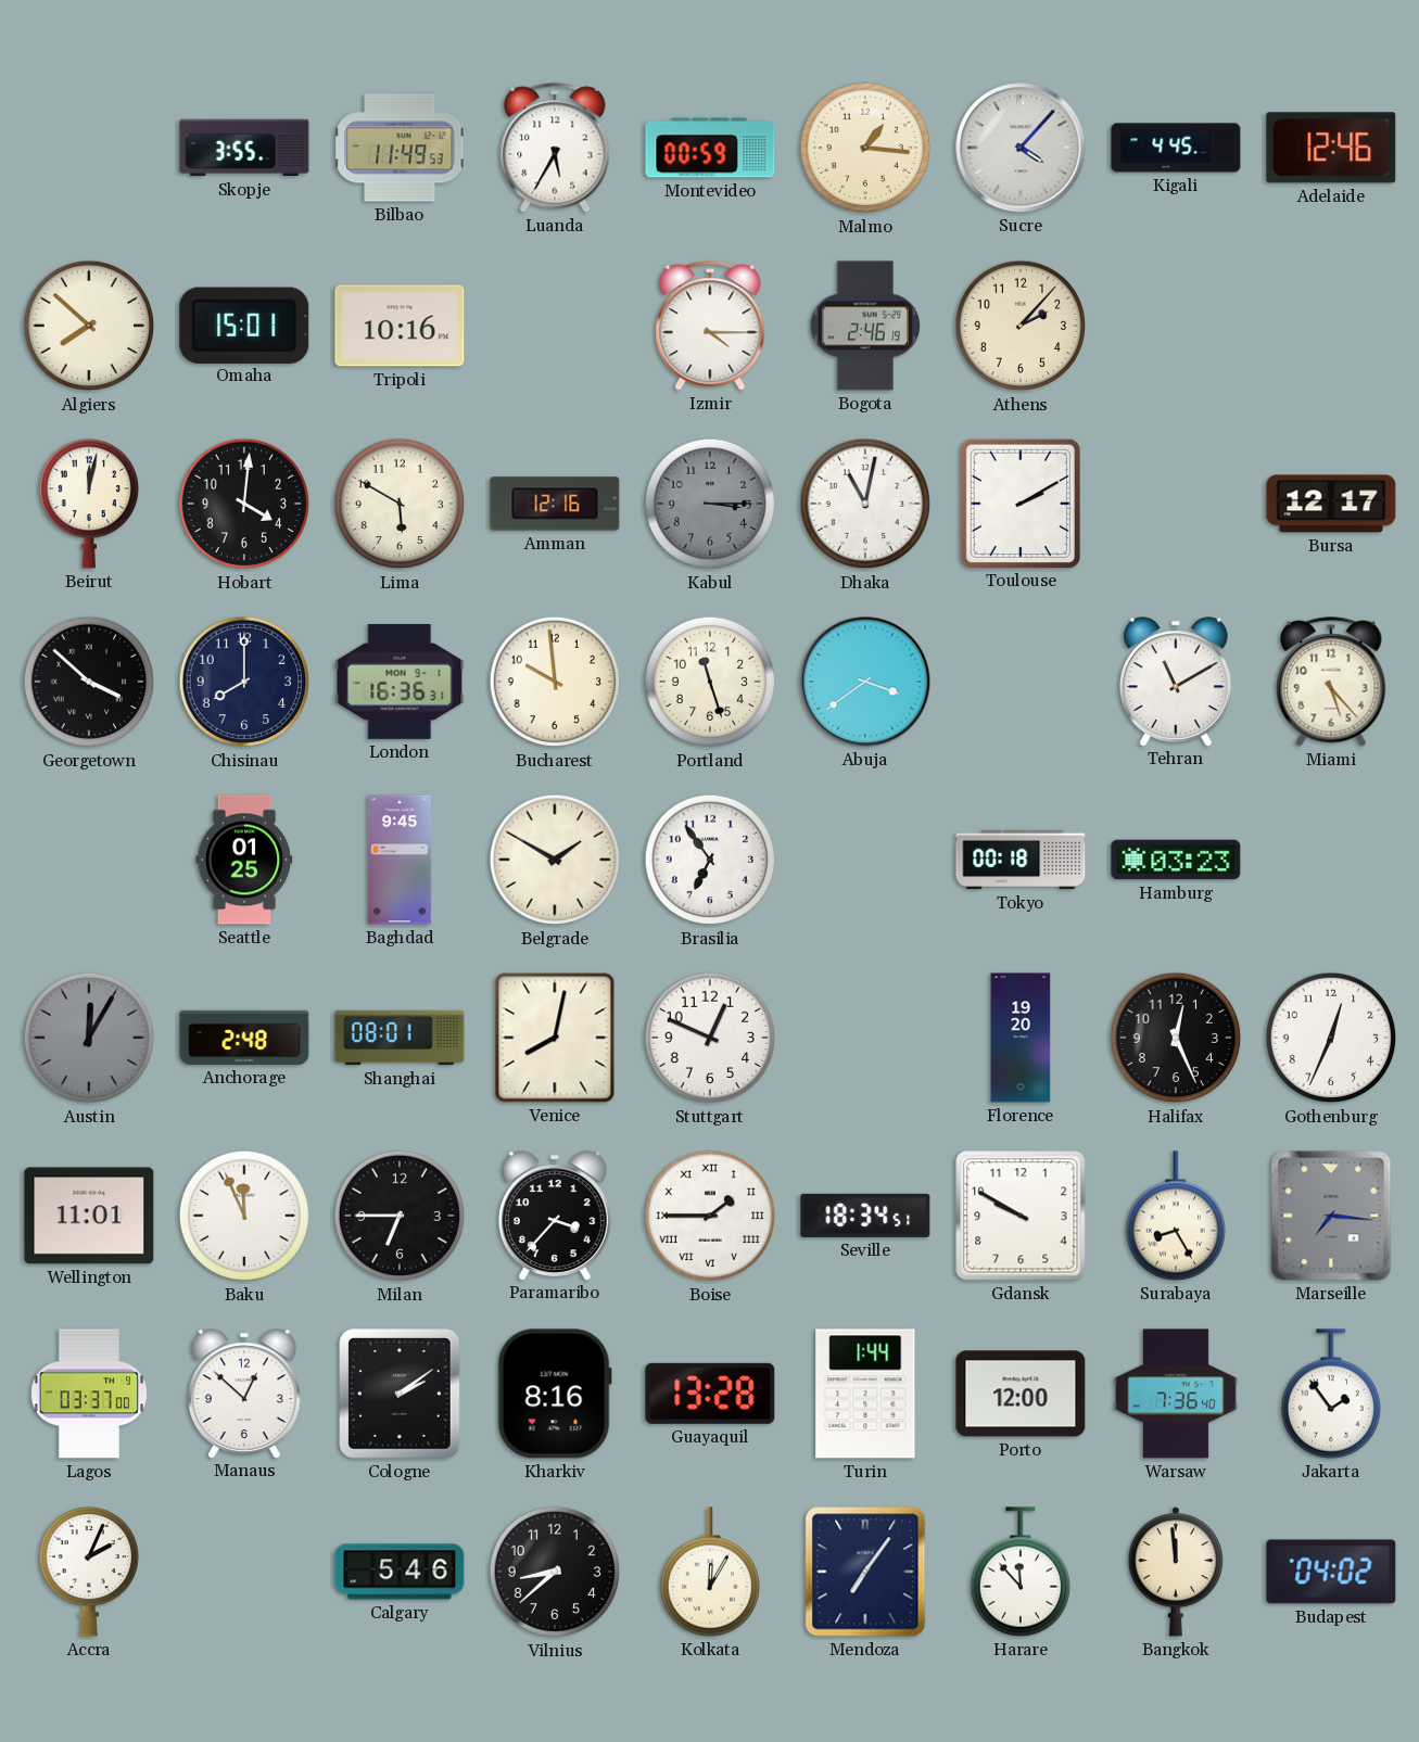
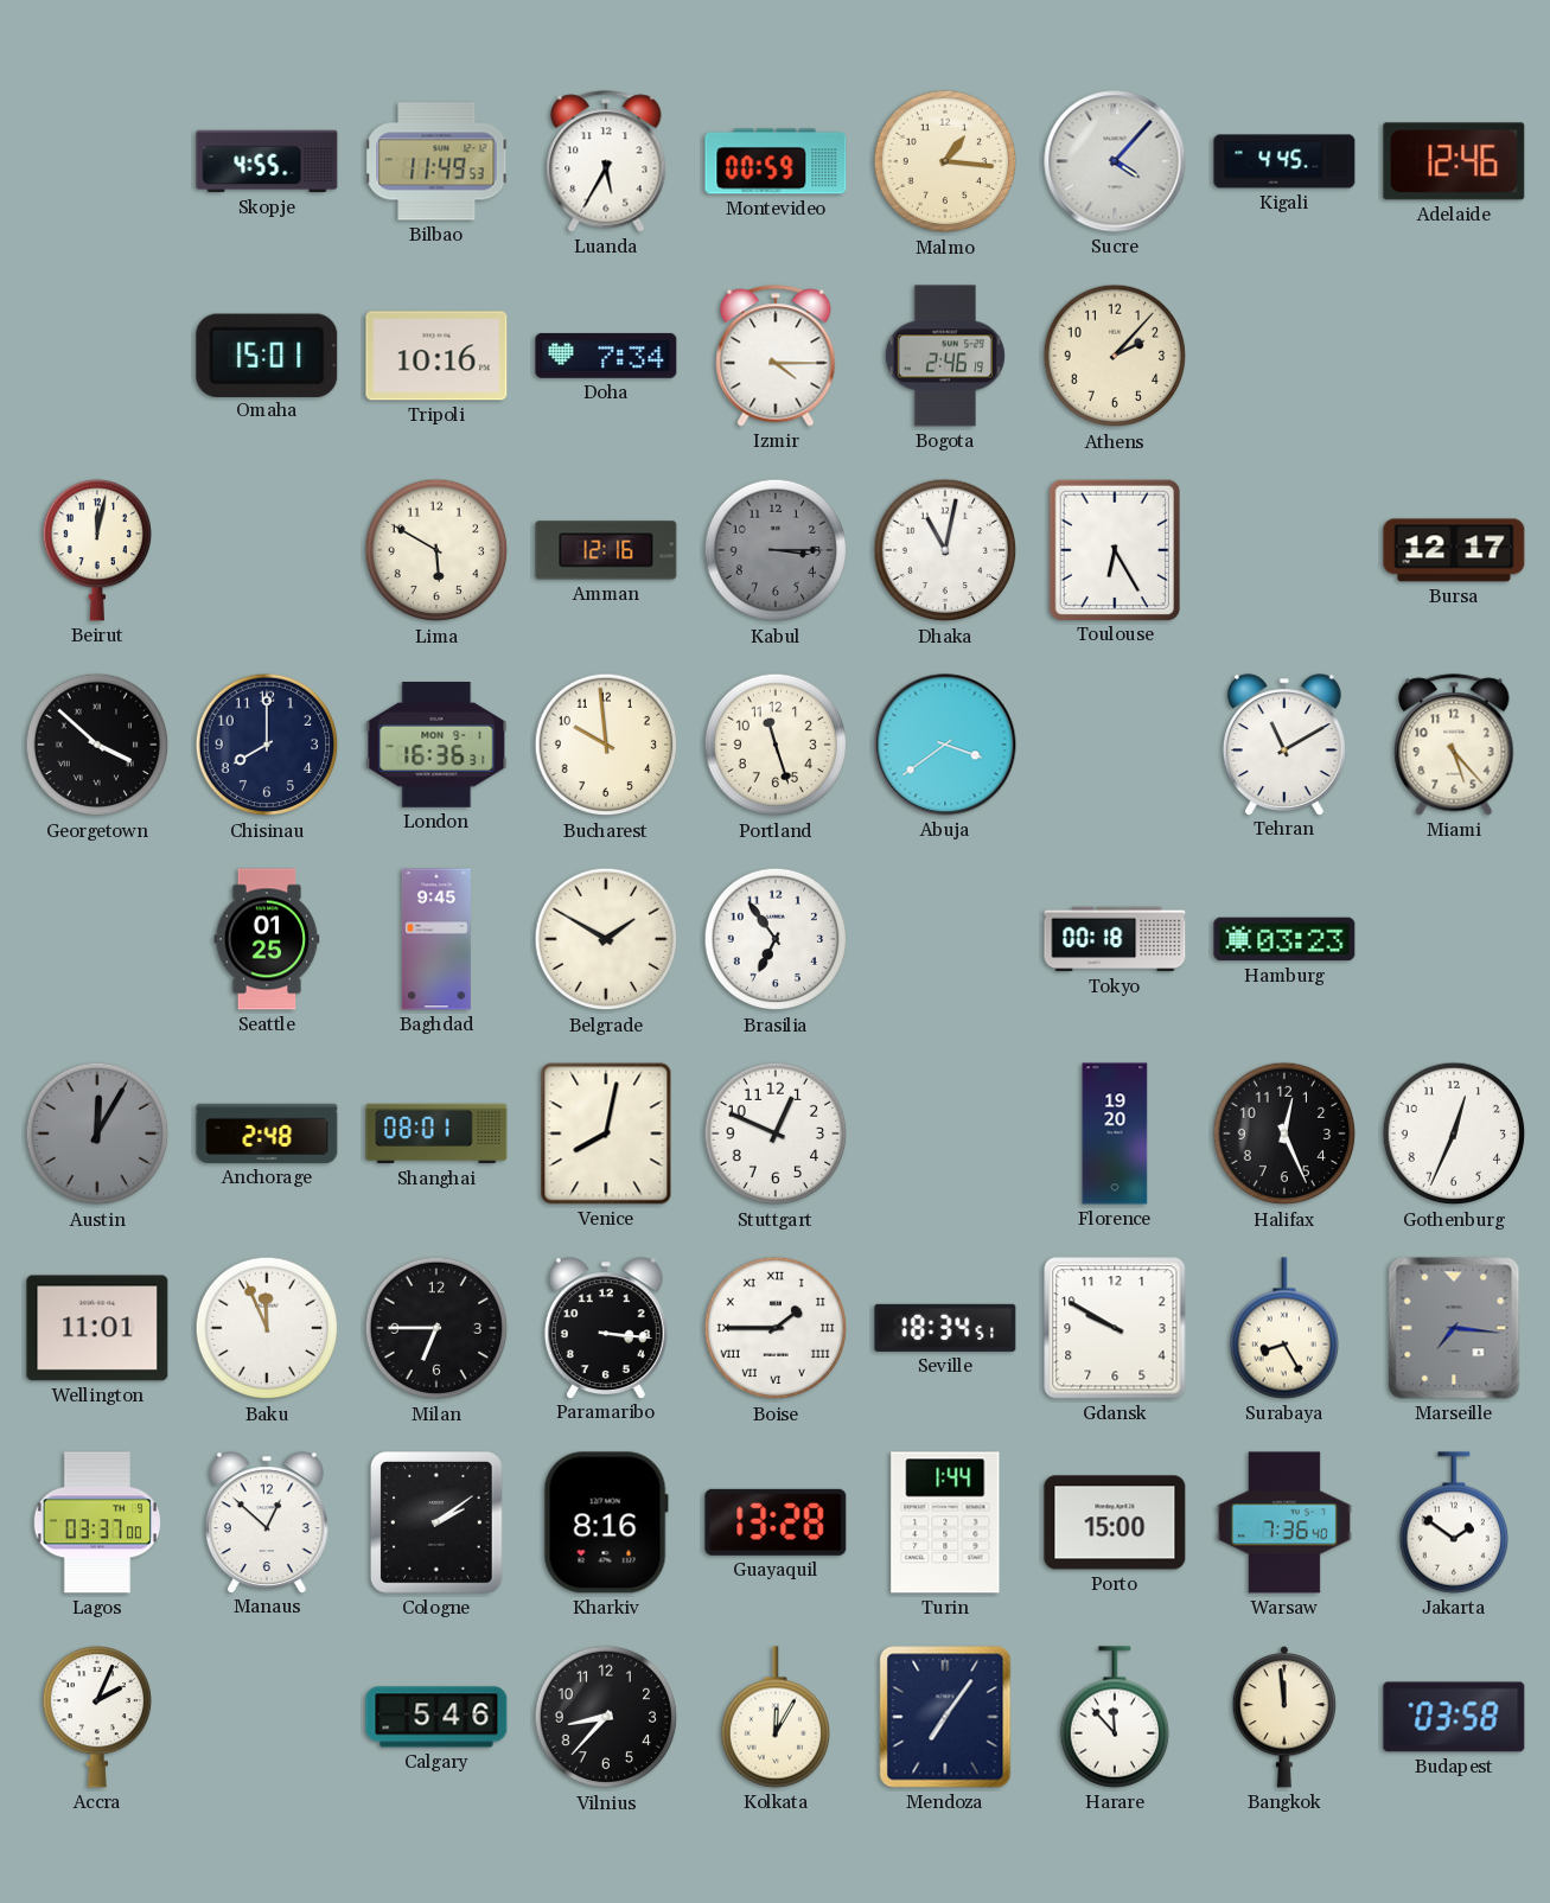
Skopje: 3:55 -> 4:55 (267, 161)
Algiers: 7:52 -> none (89, 326)
Doha: none -> 7:34 (606, 356)
Hobart: 4:01 -> none (244, 504)
Toulouse: 2:10 -> 6:25 (1114, 549)
Paramaribo: 3:37 -> 3:16 (606, 1328)
Porto: 12:00 -> 15:00 (1115, 1522)
Jakarta: 1:54 -> 1:51 (1453, 1522)
Vilnius: 8:38 -> 8:37 (606, 1717)
Budapest: 04:02 -> 03:58 (1454, 1717)
